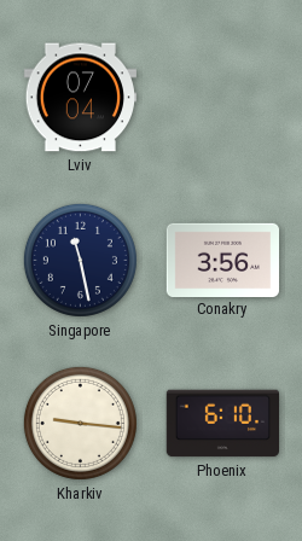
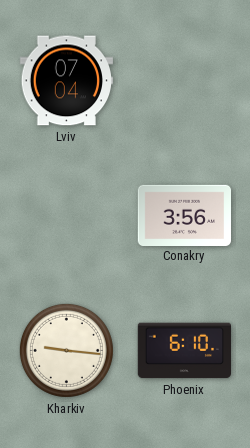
Singapore: 11:28 -> none (80, 260)
